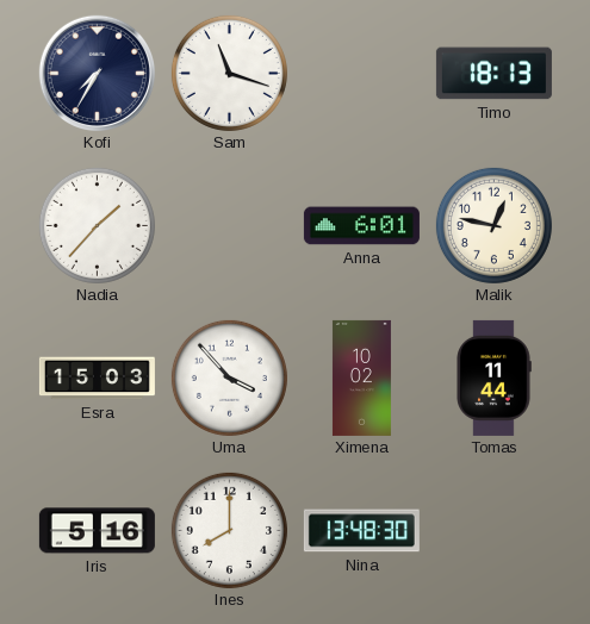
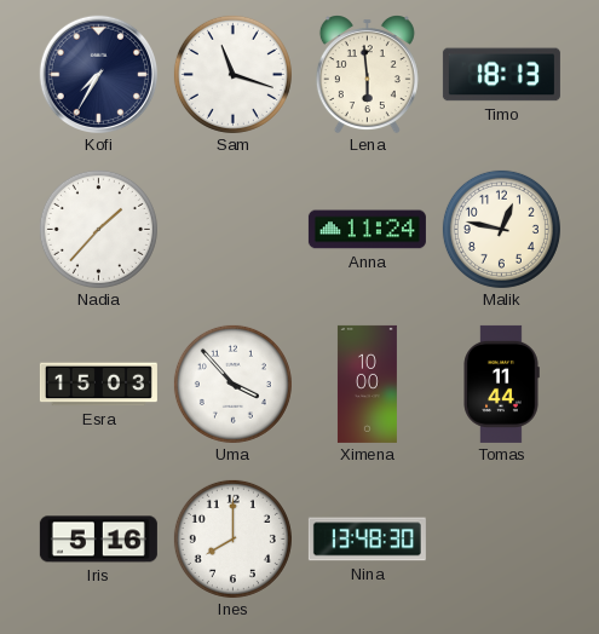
Lena: none -> 5:59 (367, 74)
Anna: 6:01 -> 11:24 (367, 230)
Ximena: 10:02 -> 10:00 (367, 384)
